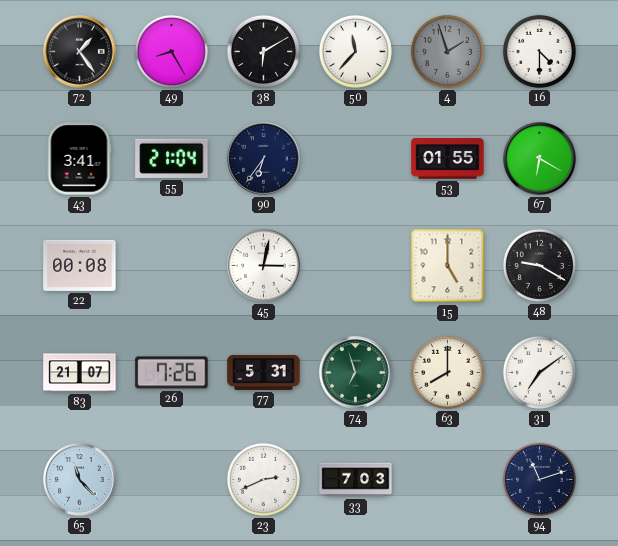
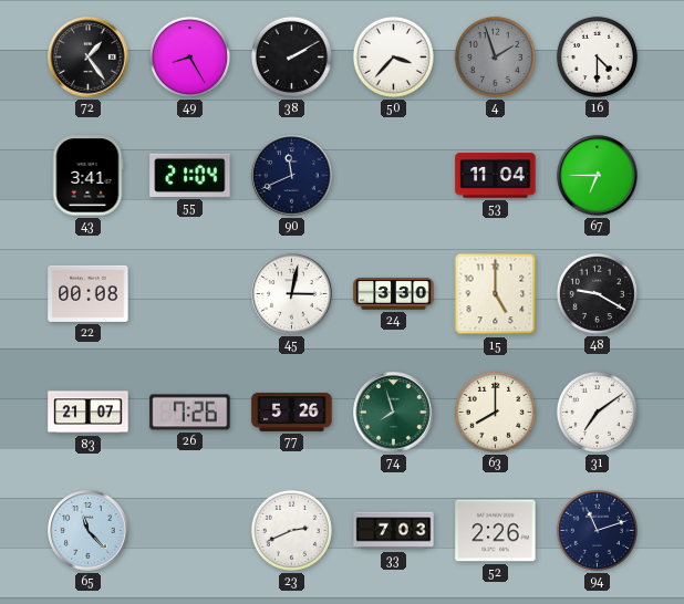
38: 6:10 -> 2:10 (291, 56)
50: 11:37 -> 3:37 (393, 56)
90: 6:36 -> 11:41 (292, 176)
53: 01:55 -> 11:04 (496, 176)
67: 6:20 -> 6:45 (598, 176)
24: none -> 3:30 (394, 294)
77: 5:31 -> 5:26 (292, 412)
74: 6:57 -> 7:57 (394, 413)
52: none -> 2:26 (496, 531)
